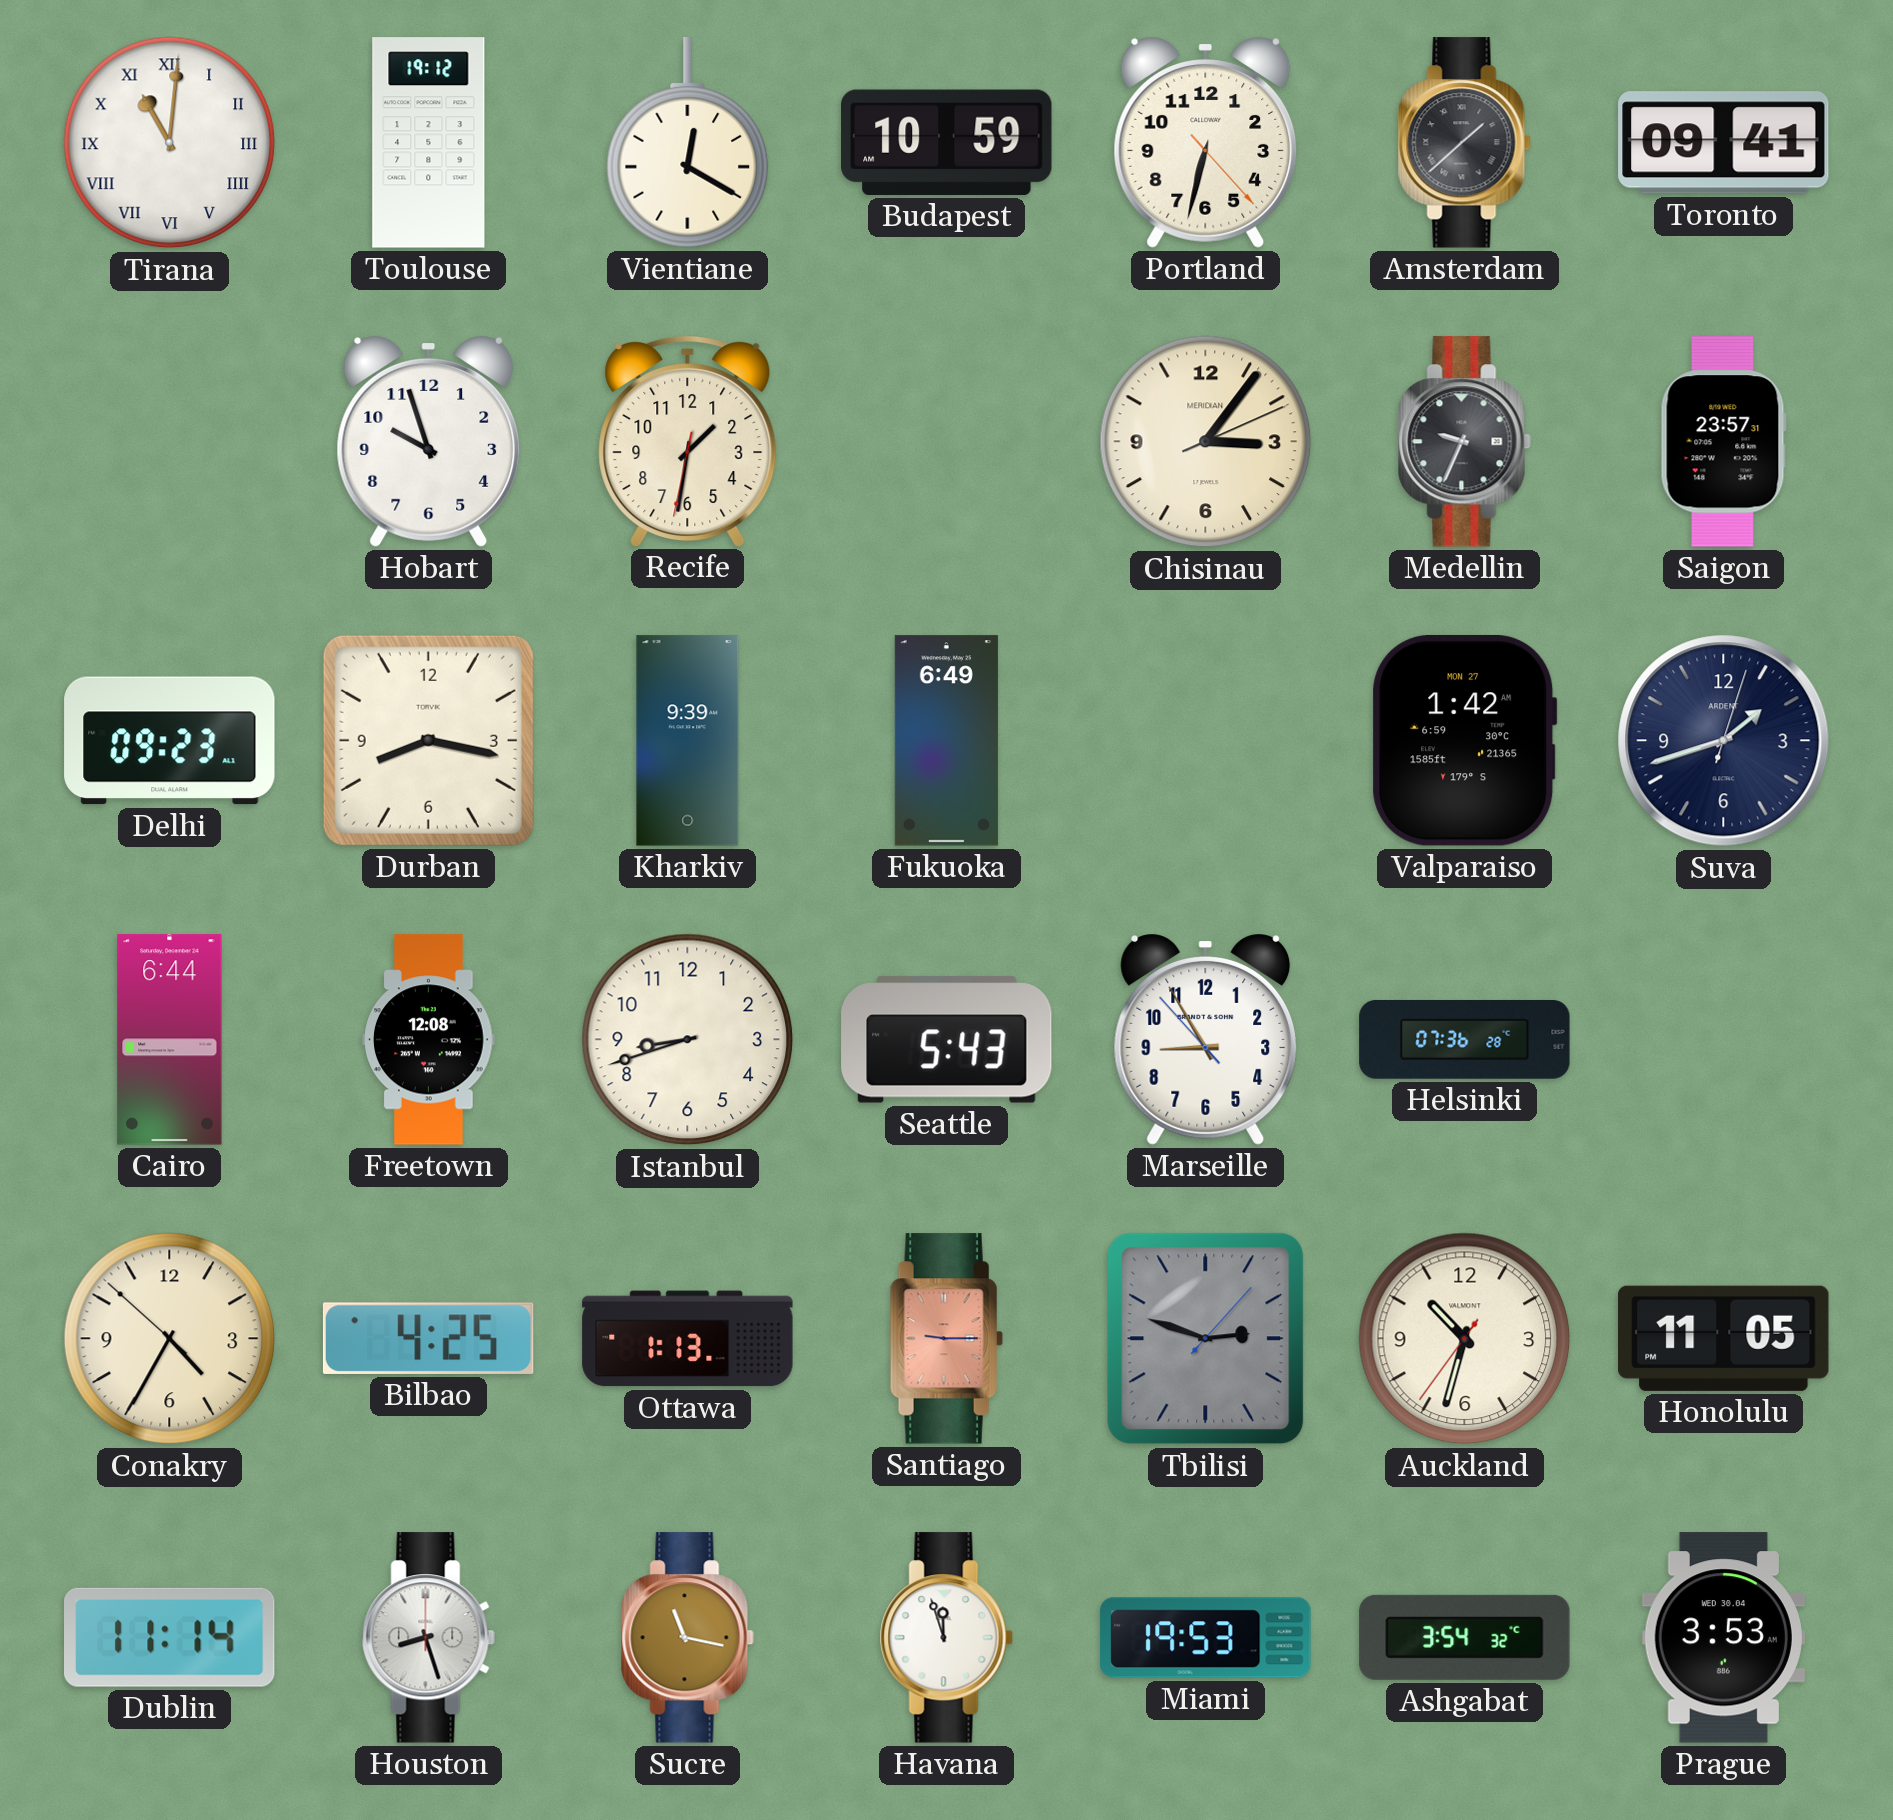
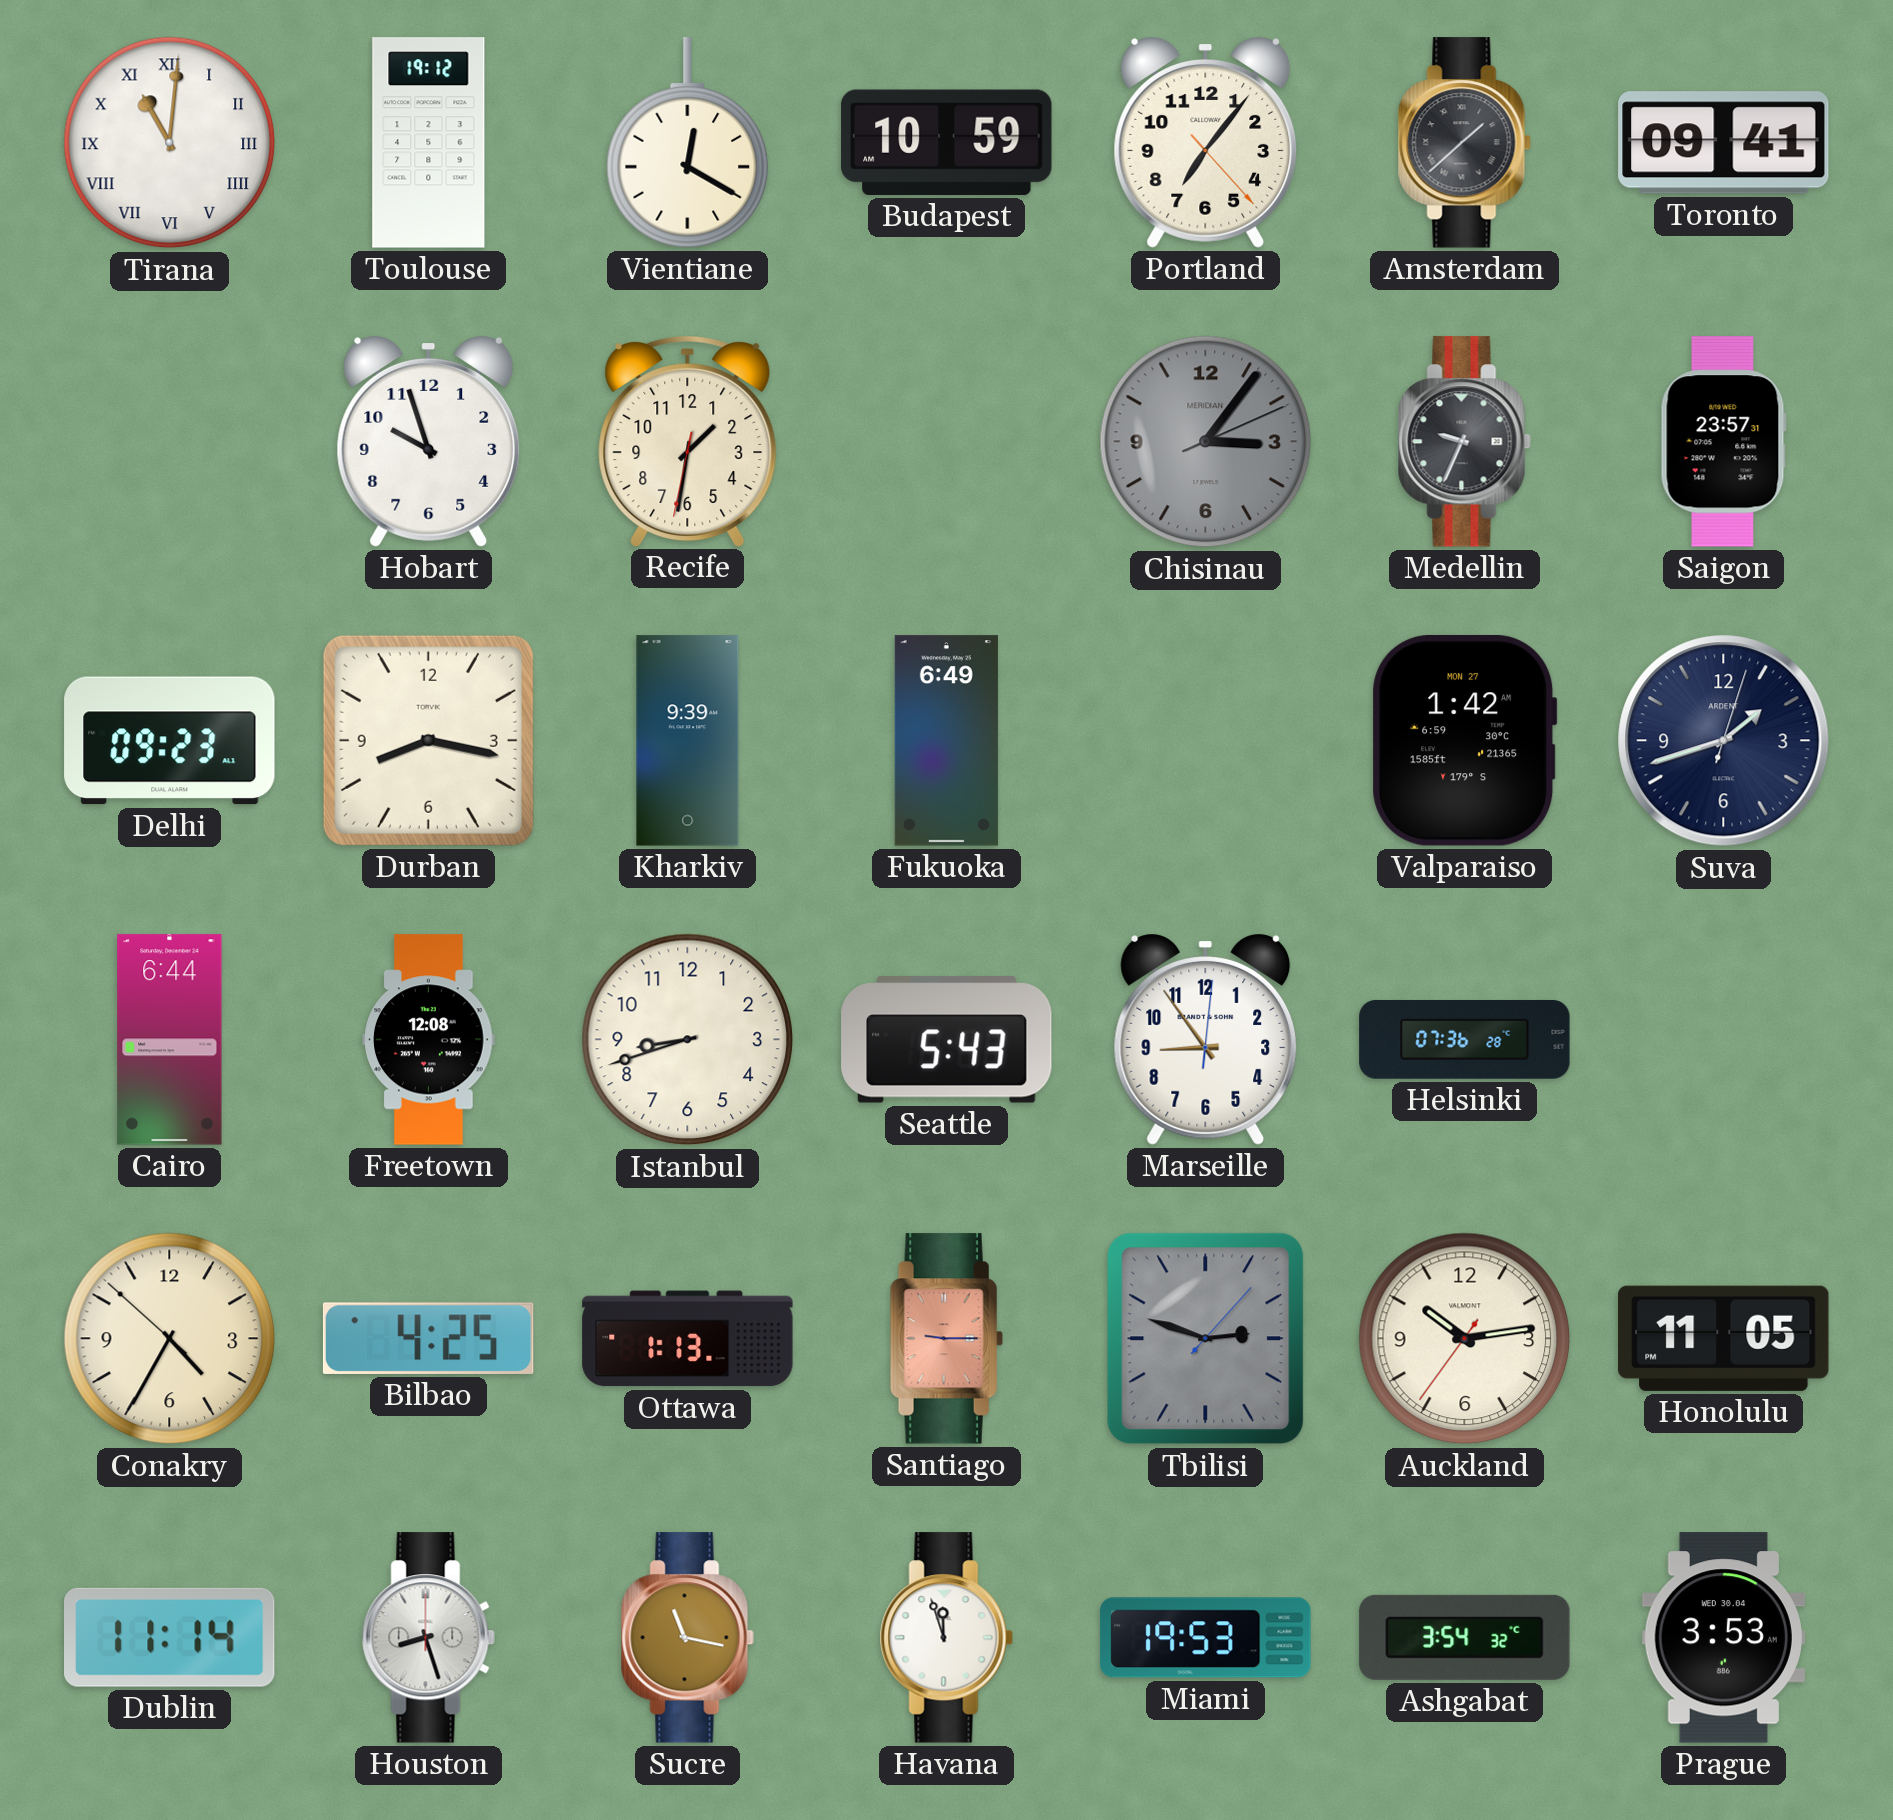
Portland: 6:32 -> 7:06 (1206, 142)
Chisinau dial: cream -> grey (1206, 442)
Marseille: 8:54:53 -> 8:54:01 (1206, 1039)
Auckland: 10:32 -> 10:13 (1465, 1339)
